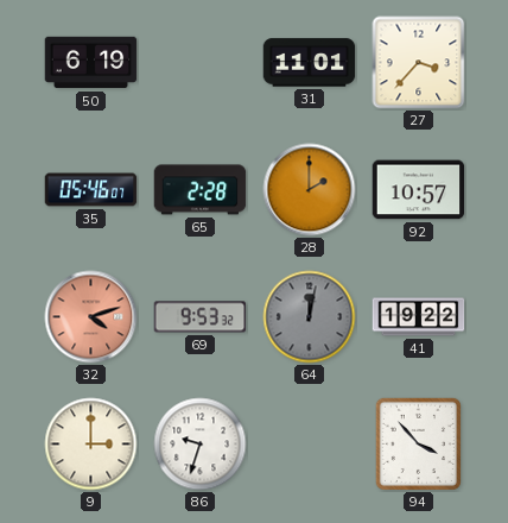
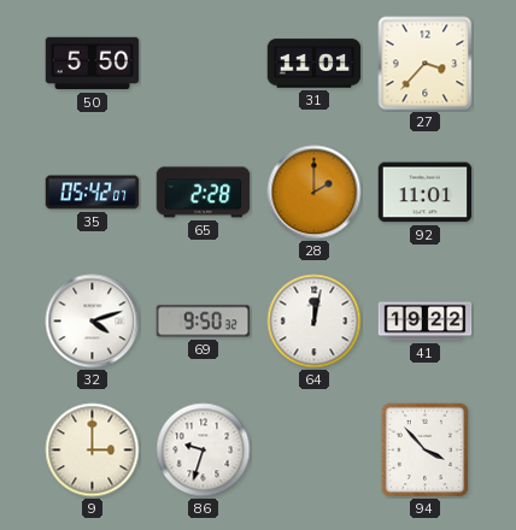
50: 6:19 -> 5:50 (93, 64)
35: 05:46 -> 05:42 (93, 193)
92: 10:57 -> 11:01 (426, 193)
32 dial: salmon -> white (93, 322)
69: 9:53 -> 9:50 (204, 322)
64 dial: grey -> white (315, 322)
